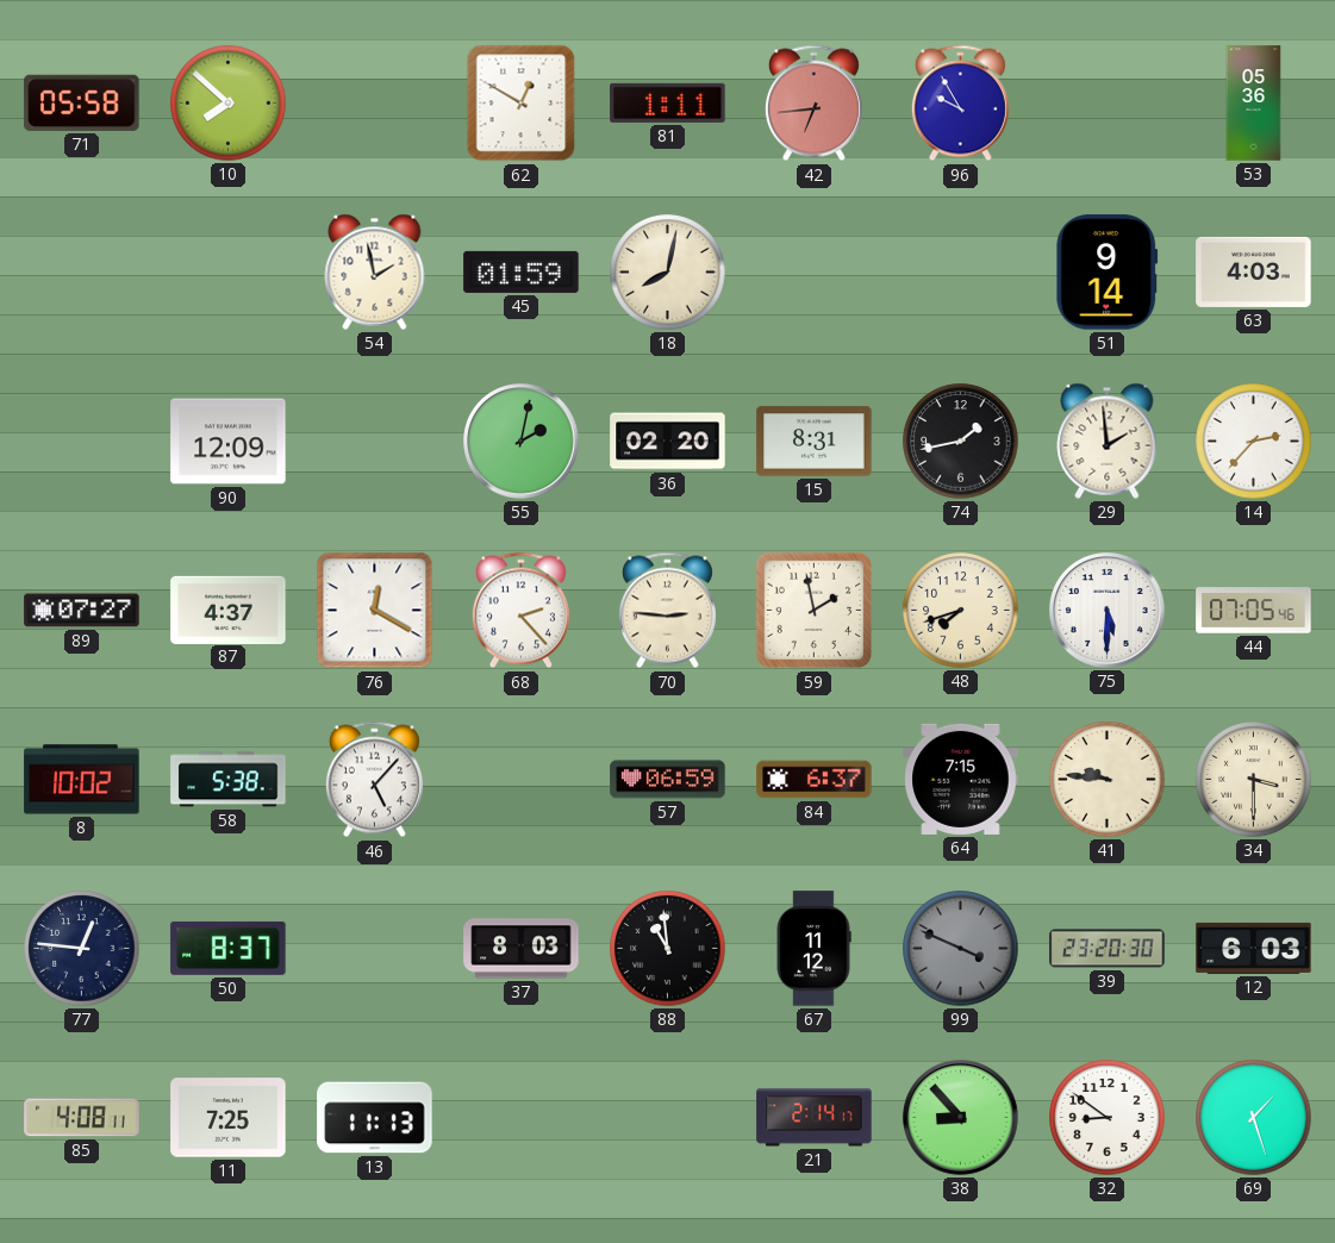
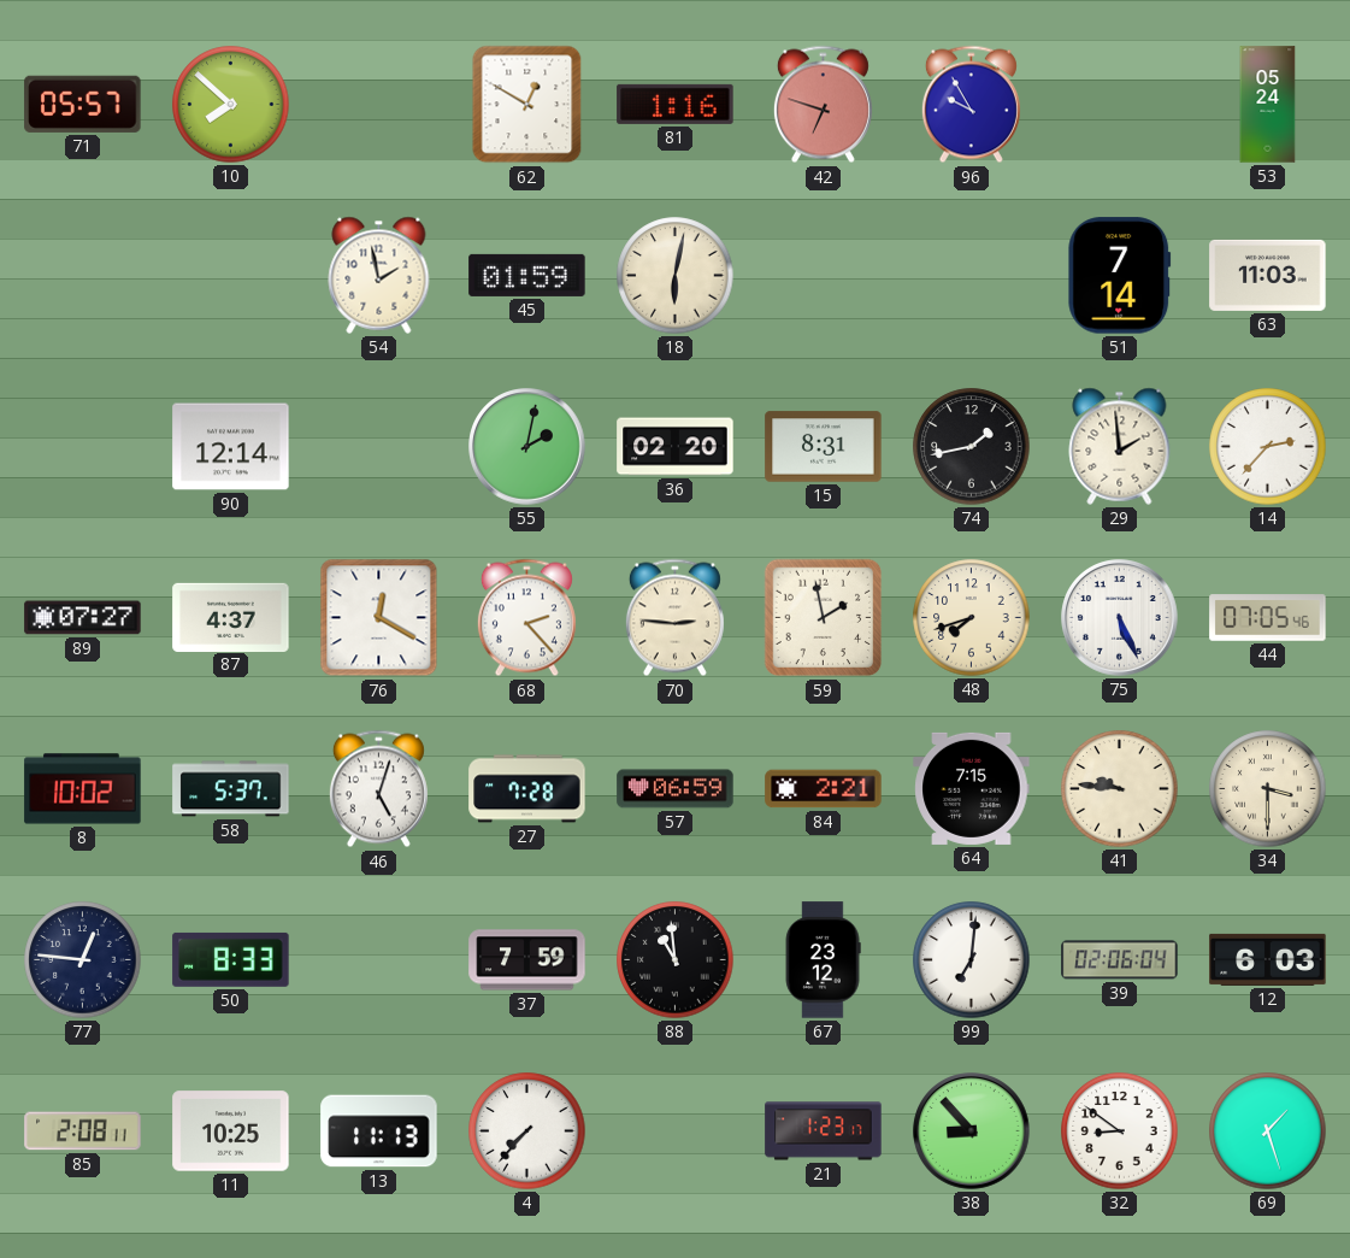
71: 05:58 -> 05:57 (83, 104)
81: 1:11 -> 1:16 (676, 104)
42: 6:44 -> 6:48 (823, 105)
53: 05:36 -> 05:24 (1268, 105)
18: 8:02 -> 6:02 (676, 276)
51: 9:14 -> 7:14 (1120, 276)
63: 4:03 -> 11:03 (1268, 275)
90: 12:09 -> 12:14 (231, 447)
75: 5:30 -> 5:26 (1120, 618)
58: 5:38 -> 5:37 (231, 789)
46: 5:07 -> 5:03 (378, 789)
27: none -> 7:28 (527, 789)
84: 6:37 -> 2:21 (824, 789)
50: 8:37 -> 8:33 (231, 959)
37: 8:03 -> 7:59 (527, 960)
67: 11:12 -> 23:12 (823, 960)
99: 3:49 -> 7:01 (972, 960)
99 dial: grey -> white (972, 960)
39: 23:20 -> 02:06 (1120, 960)
85: 4:08 -> 2:08 (83, 1131)
11: 7:25 -> 10:25 (231, 1131)
4: none -> 7:37 (527, 1131)
21: 2:14 -> 1:23 (824, 1131)
